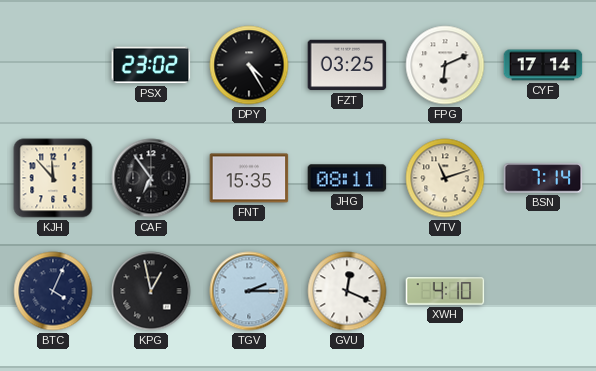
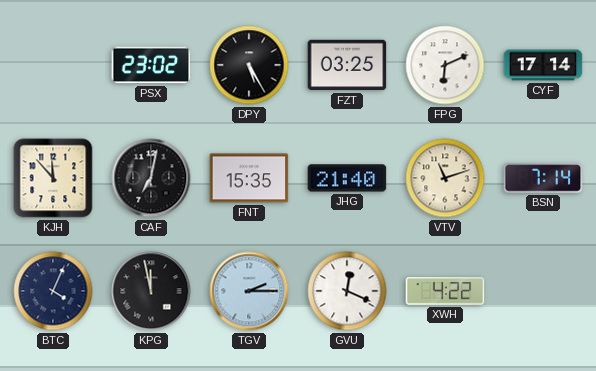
DPY: 4:25 -> 5:25 (249, 65)
CAF: 6:54 -> 7:02 (151, 178)
JHG: 08:11 -> 21:40 (347, 178)
KPG: 12:58 -> 11:58 (151, 291)
XWH: 4:10 -> 4:22 (445, 291)
